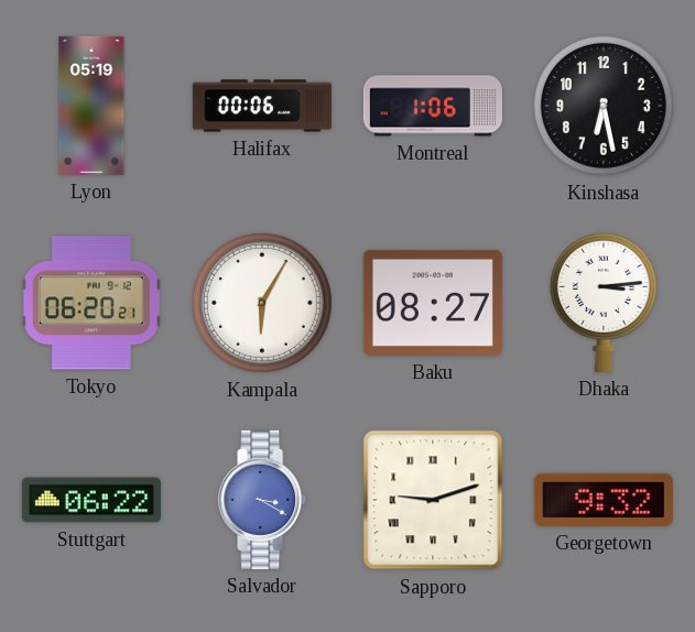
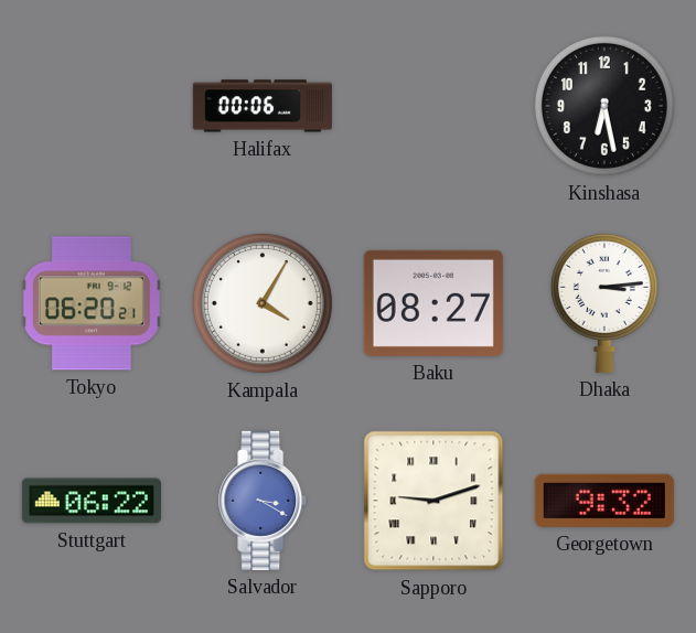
Lyon: 05:19 -> none (91, 106)
Montreal: 1:06 -> none (433, 106)
Kampala: 6:05 -> 4:05 (263, 303)
